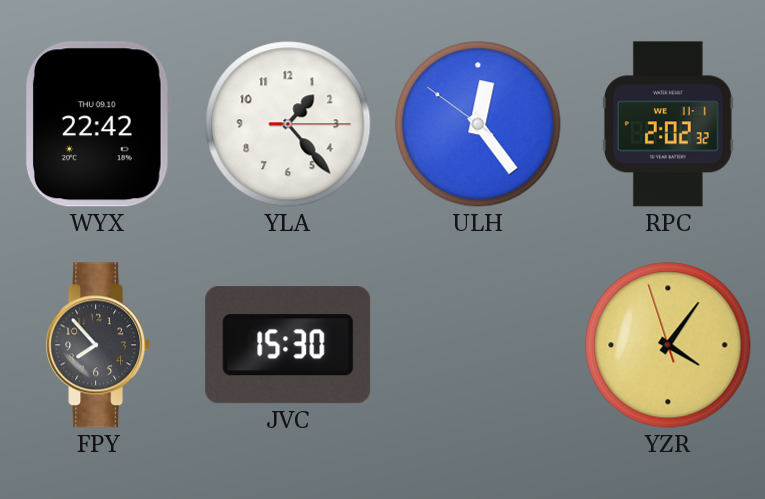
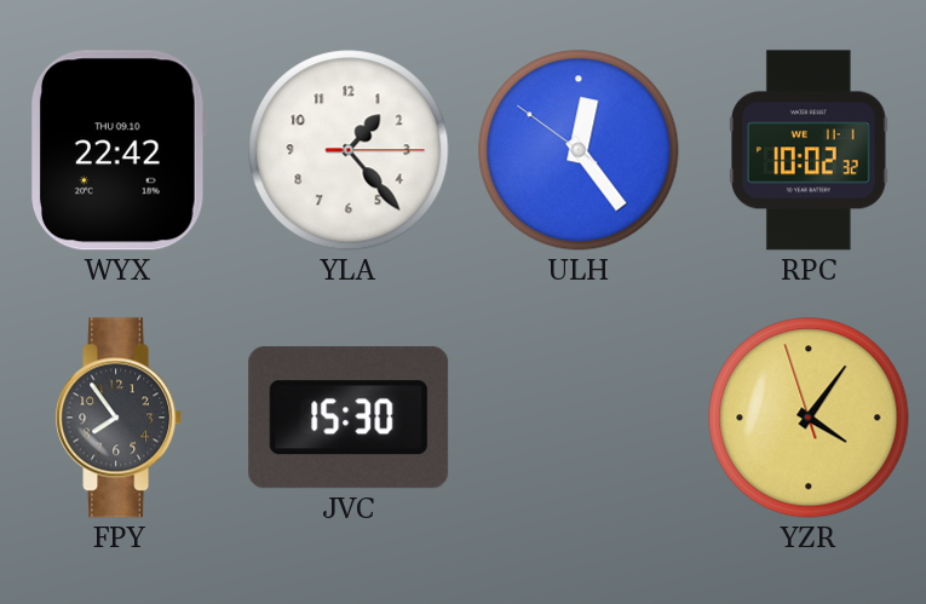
RPC: 2:02 -> 10:02 (809, 150)
FPY: 7:53 -> 7:54 (119, 418)
